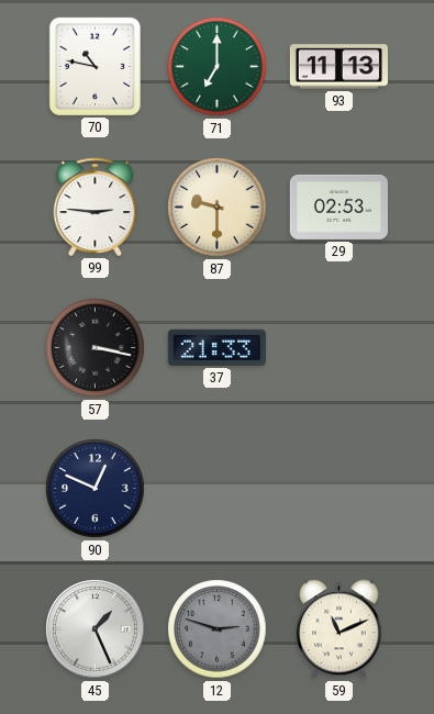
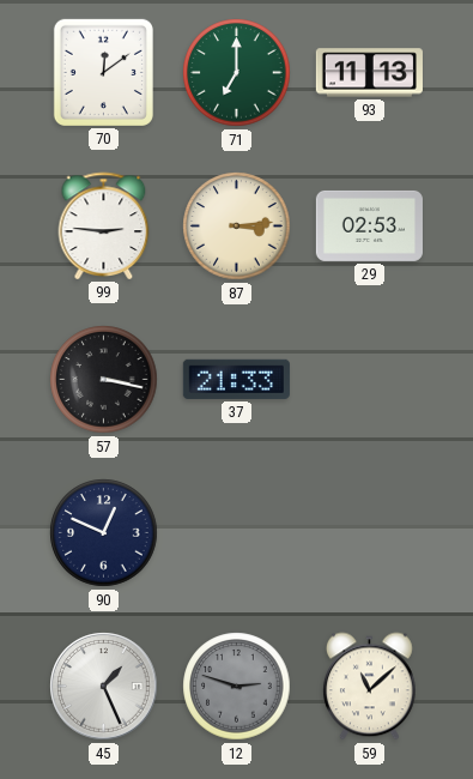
70: 10:47 -> 12:09 (103, 72)
87: 9:30 -> 3:14 (237, 227)
59: 11:11 -> 11:08 (370, 687)
